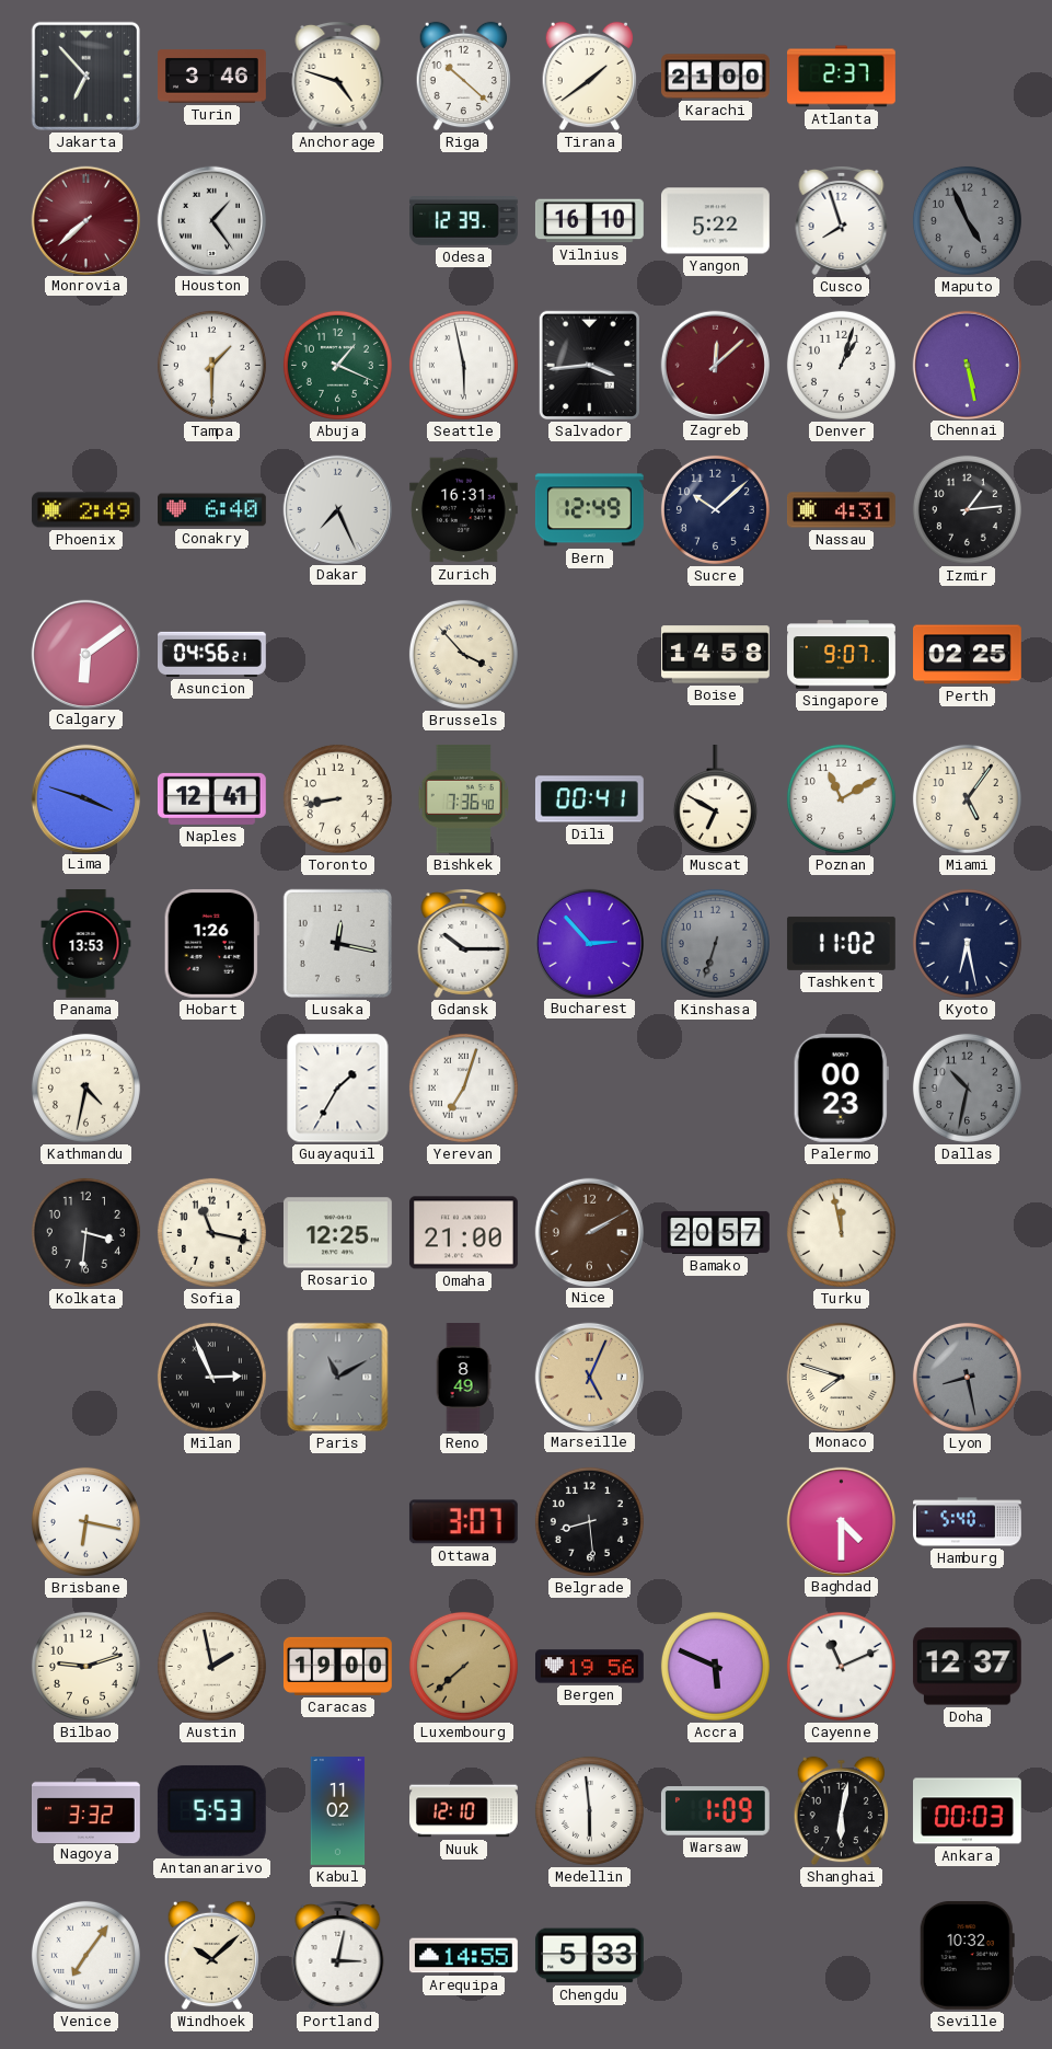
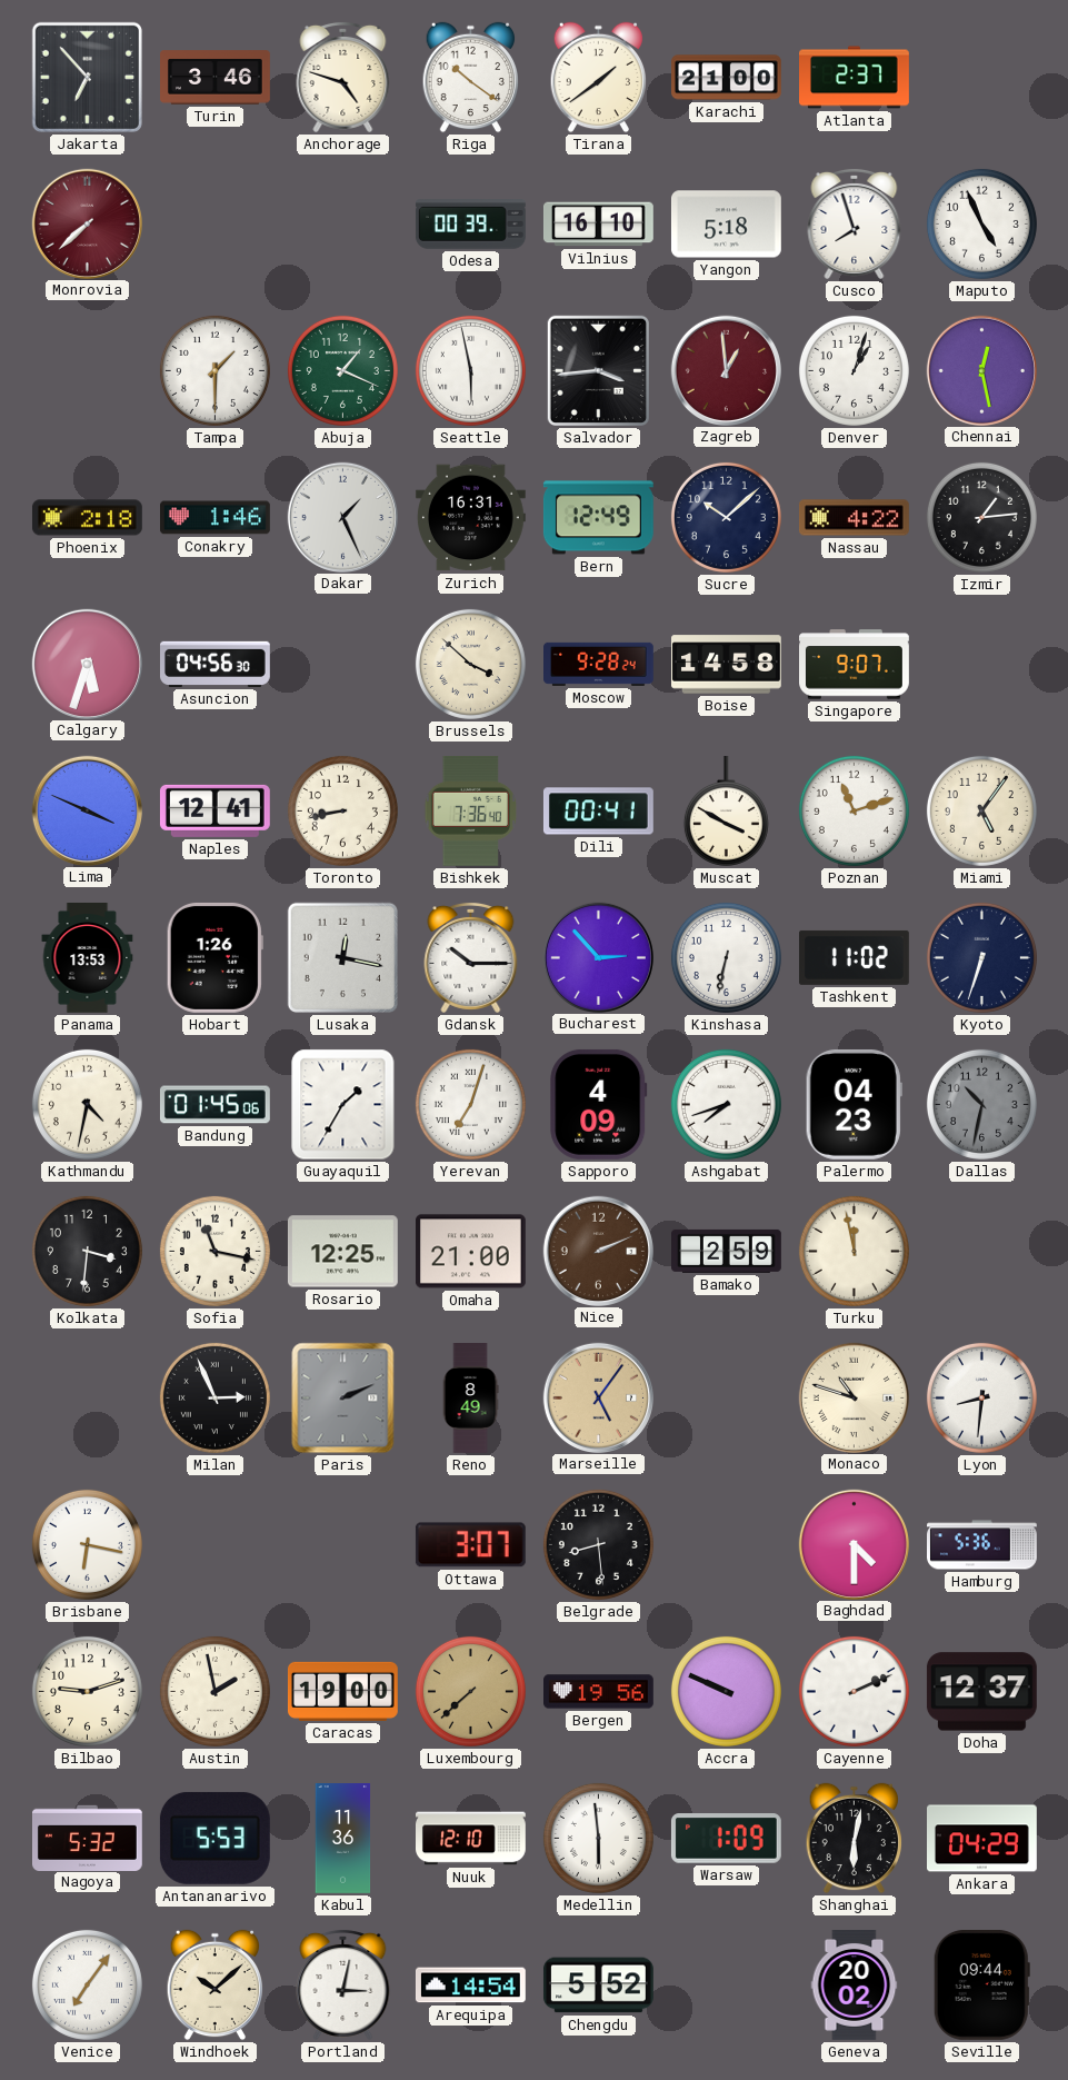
Riga: 10:22 -> 10:21 (471, 78)
Houston: 1:24 -> none (211, 220)
Odesa: 12:39 -> 00:39 (470, 225)
Yangon: 5:22 -> 5:18 (726, 225)
Maputo dial: grey -> white (981, 223)
Zagreb: 12:08 -> 12:59 (726, 370)
Chennai: 5:28 -> 12:28 (981, 370)
Phoenix: 2:49 -> 2:18 (87, 518)
Conakry: 6:40 -> 1:46 (216, 518)
Dakar: 7:26 -> 1:26 (342, 517)
Nassau: 4:31 -> 4:22 (854, 518)
Calgary: 6:09 -> 5:33 (87, 664)
Asuncion: 04:56:21 -> 04:56:30 (216, 664)
Brussels: 3:53 -> 3:52 (470, 664)
Moscow: none -> 9:28 (599, 664)
Perth: 02:25 -> none (968, 655)
Lima: 3:48 -> 3:49 (87, 810)
Muscat: 6:50 -> 3:50 (726, 810)
Poznan: 11:10 -> 11:12 (854, 810)
Kinshasa: 6:33 -> 6:32 (726, 957)
Kinshasa dial: grey -> white (726, 957)
Kyoto: 6:28 -> 6:33 (981, 957)
Bandung: none -> 01:45 (214, 1105)
Sapporo: none -> 4:09 (599, 1104)
Ashgabat: none -> 7:42 (726, 1104)
Palermo: 00:23 -> 04:23 (854, 1104)
Nice: 2:10 -> 2:11 (598, 1251)
Bamako: 20:57 -> 2:59 (727, 1251)
Paris: 11:10 -> 2:11 (343, 1399)
Marseille: 5:04 -> 5:06 (598, 1397)
Monaco: 7:48 -> 10:48 (854, 1397)
Lyon: 8:28 -> 8:31 (981, 1397)
Lyon dial: grey -> white (981, 1397)
Hamburg: 5:40 -> 5:36 (982, 1545)
Accra: 5:49 -> 9:49 (726, 1691)
Cayenne: 11:11 -> 2:11 (854, 1691)
Nagoya: 3:32 -> 5:32 (88, 1838)
Kabul: 11:02 -> 11:36 (343, 1839)
Ankara: 00:03 -> 04:29 (982, 1839)
Arequipa: 14:55 -> 14:54 (470, 1986)
Chengdu: 5:33 -> 5:52 (598, 1986)
Geneva: none -> 20:02 (855, 1986)
Seville: 10:32 -> 09:44 (981, 1984)
